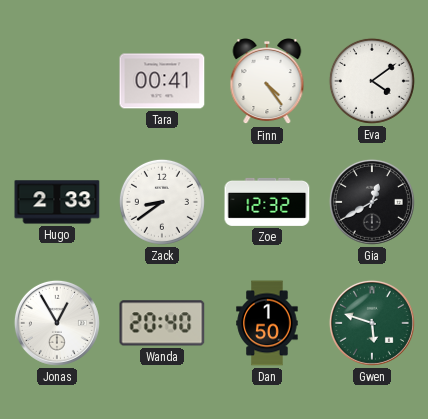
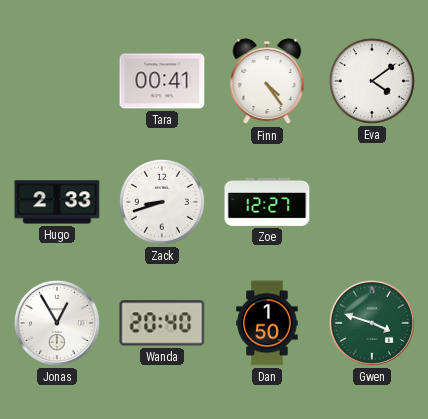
Zack: 8:39 -> 8:42 (162, 202)
Zoe: 12:32 -> 12:27 (267, 202)
Gia: 12:40 -> none (372, 202)
Gwen: 5:48 -> 3:48 (372, 323)
